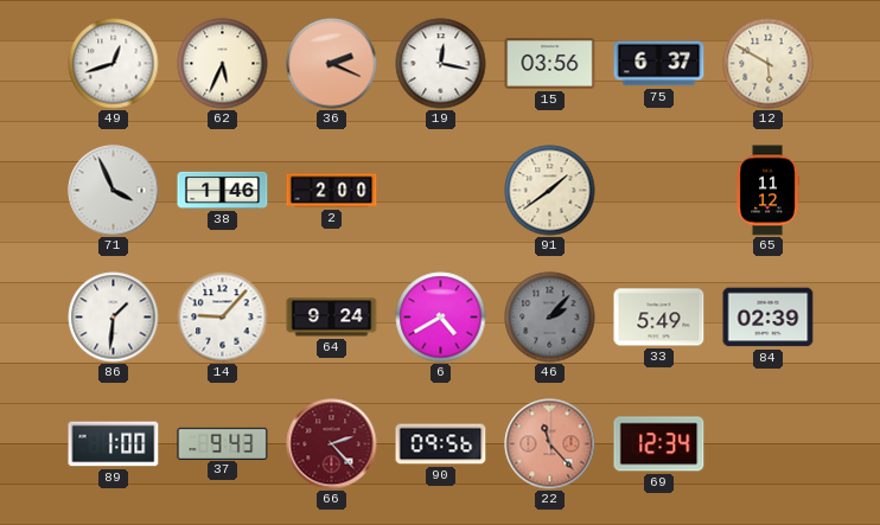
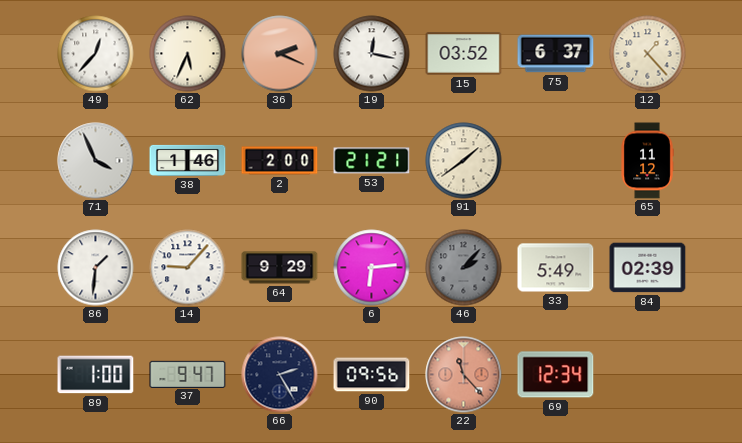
49: 12:42 -> 12:37 (96, 54)
15: 03:56 -> 03:52 (464, 54)
12: 5:50 -> 1:23 (648, 54)
53: none -> 21:21 (372, 161)
64: 9:24 -> 9:29 (280, 268)
6: 4:40 -> 6:14 (372, 268)
37: 9:43 -> 9:47 (188, 374)
66: 2:23 -> 2:25 (280, 375)
66 dial: burgundy -> navy (280, 375)
